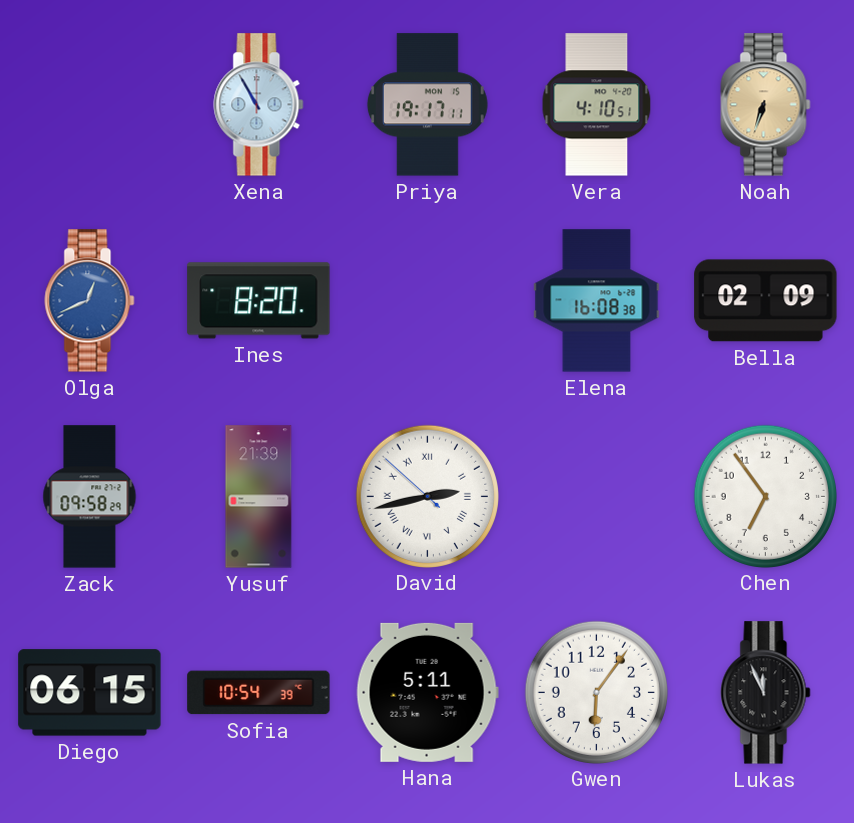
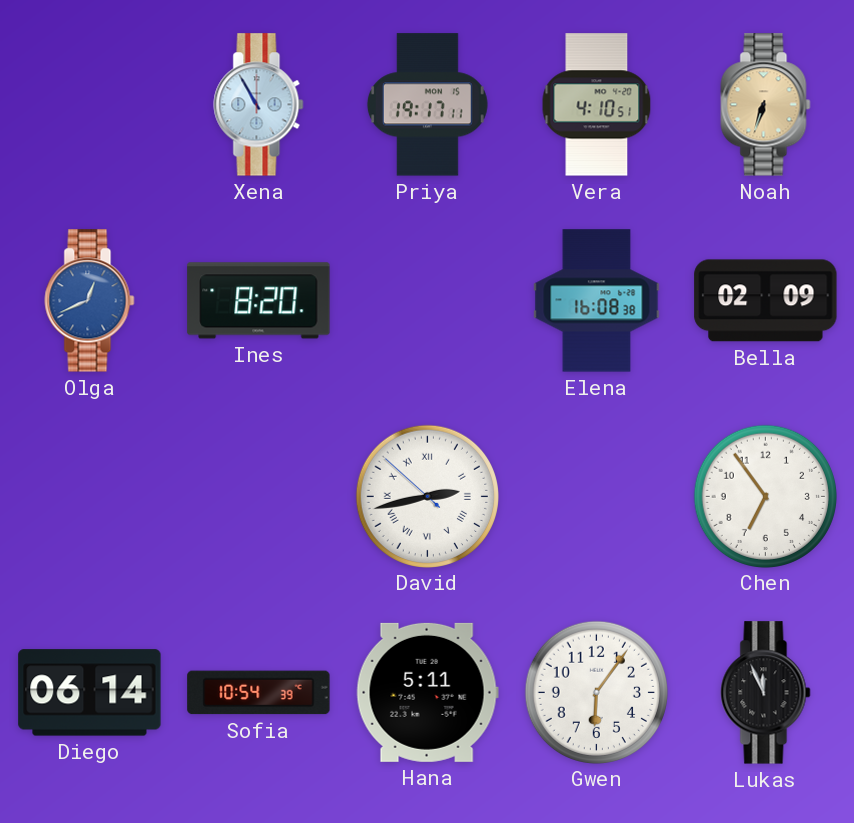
Zack: 09:58 -> none (90, 497)
Yusuf: 21:39 -> none (259, 497)
Diego: 06:15 -> 06:14 (90, 693)
